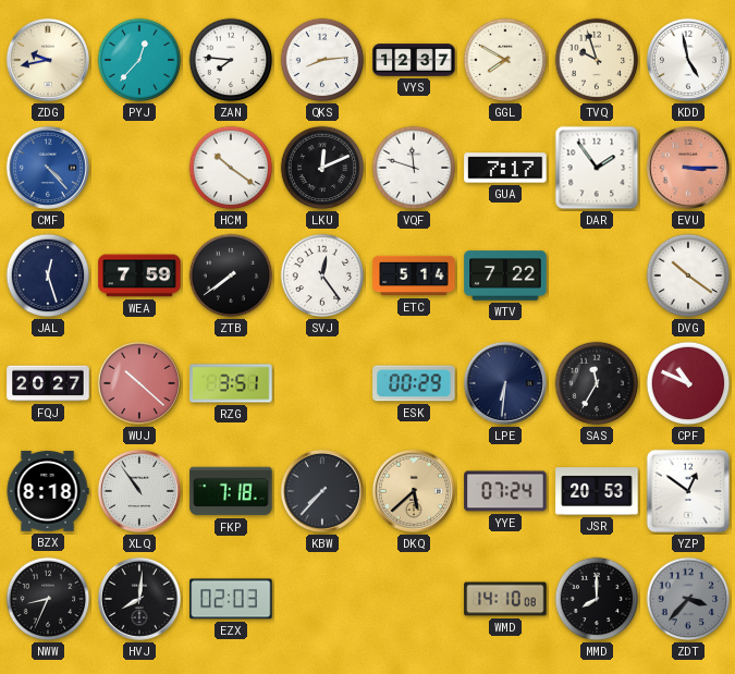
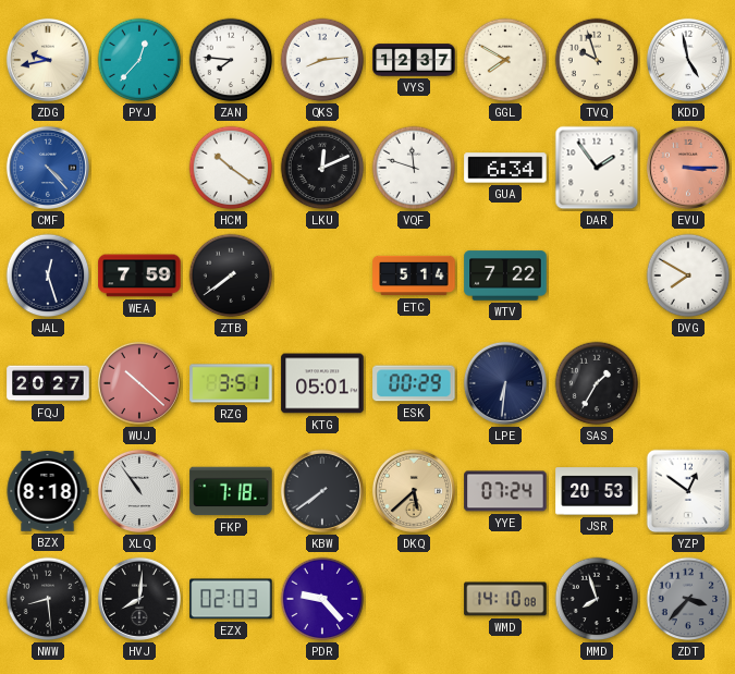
GUA: 7:17 -> 6:34 (505, 168)
SVJ: 12:24 -> none (322, 275)
DVG: 10:21 -> 7:50 (688, 275)
KTG: none -> 05:01 (322, 383)
SAS: 11:35 -> 1:35 (597, 383)
CPF: 10:49 -> none (688, 383)
KBW: 7:37 -> 7:39 (322, 491)
NWW: 8:34 -> 8:29 (48, 599)
PDR: none -> 9:23 (322, 599)
MMD: 8:00 -> 7:57 (597, 599)
